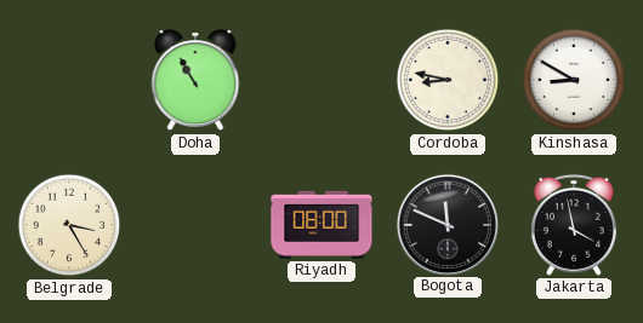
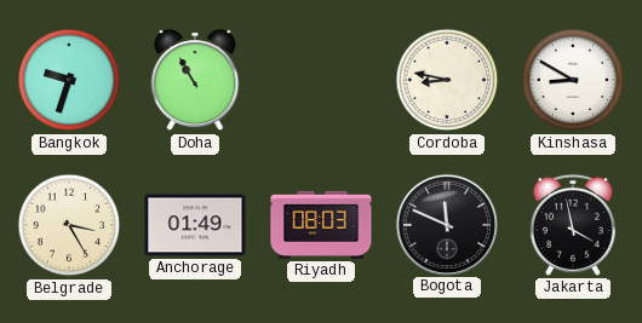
Bangkok: none -> 9:33 (69, 80)
Anchorage: none -> 01:49 (195, 225)
Riyadh: 08:00 -> 08:03 (321, 225)
